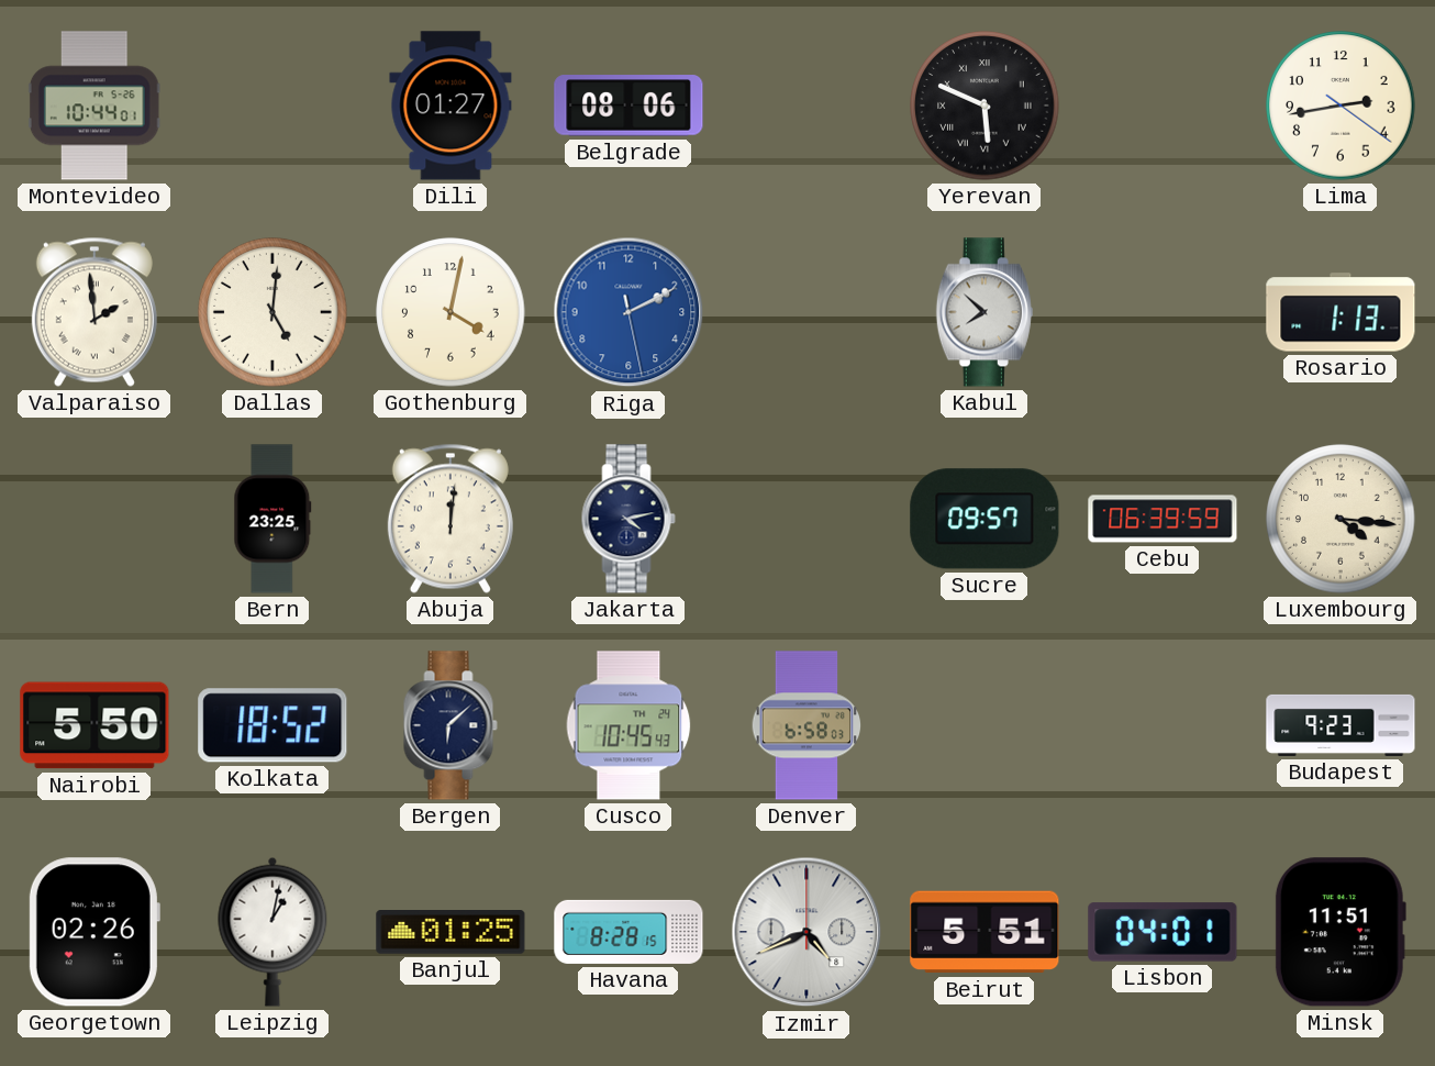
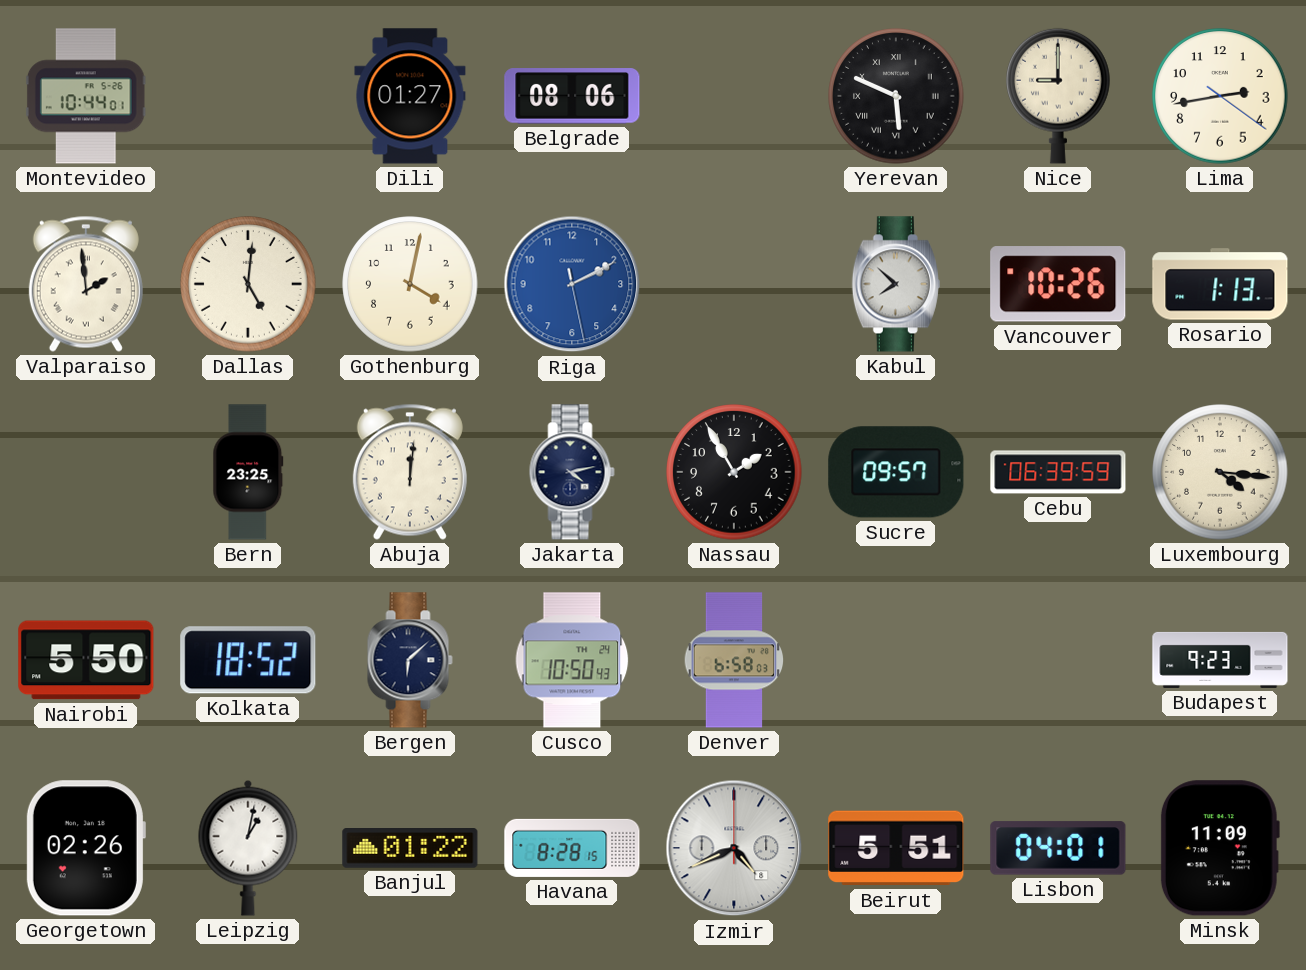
Nice: none -> 9:00 (1059, 96)
Vancouver: none -> 10:26 (1058, 284)
Nassau: none -> 1:55 (734, 472)
Cusco: 10:45 -> 10:50 (572, 660)
Banjul: 01:25 -> 01:22 (410, 848)
Minsk: 11:51 -> 11:09 (1220, 848)
